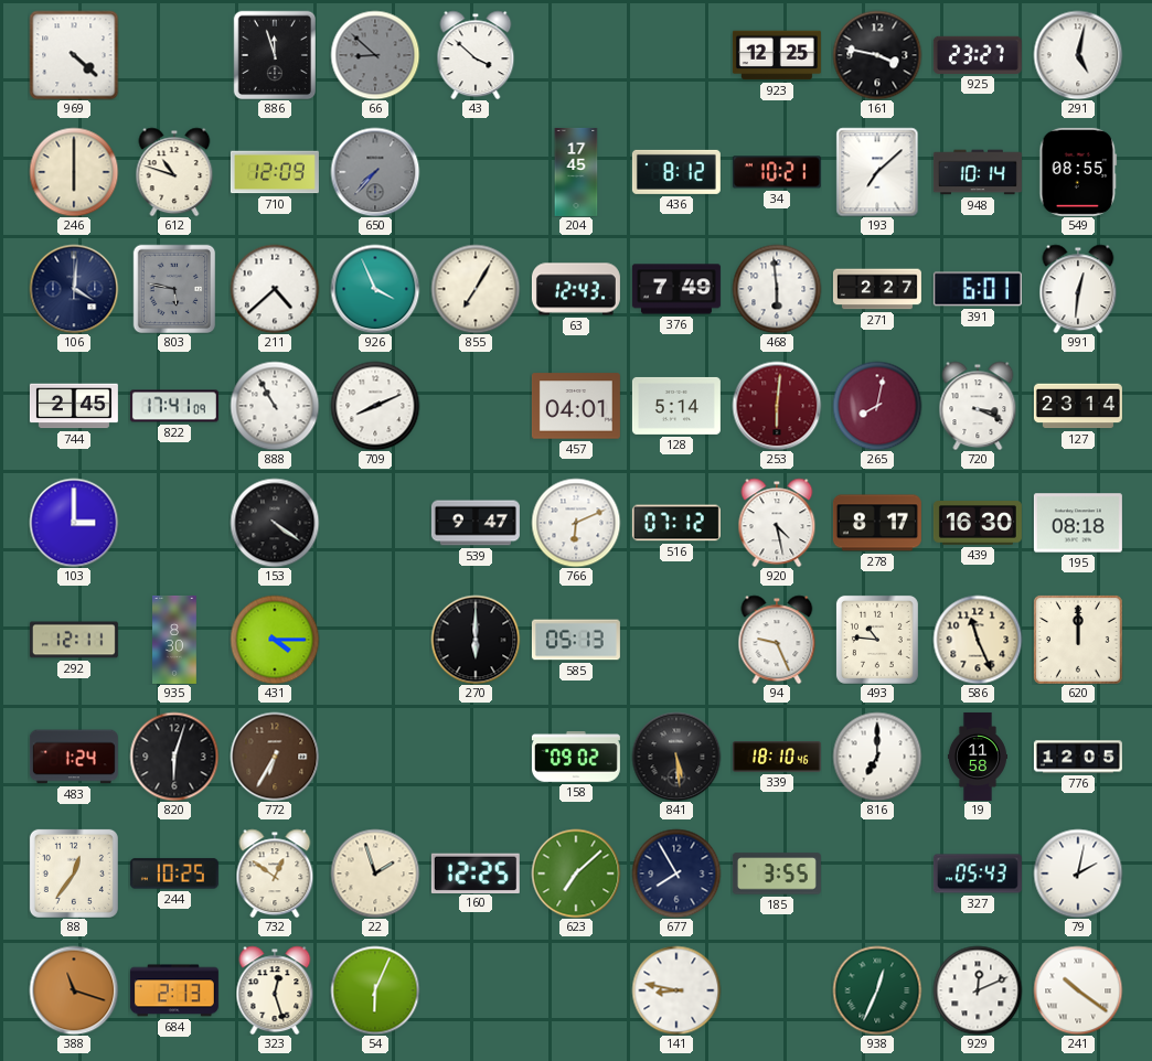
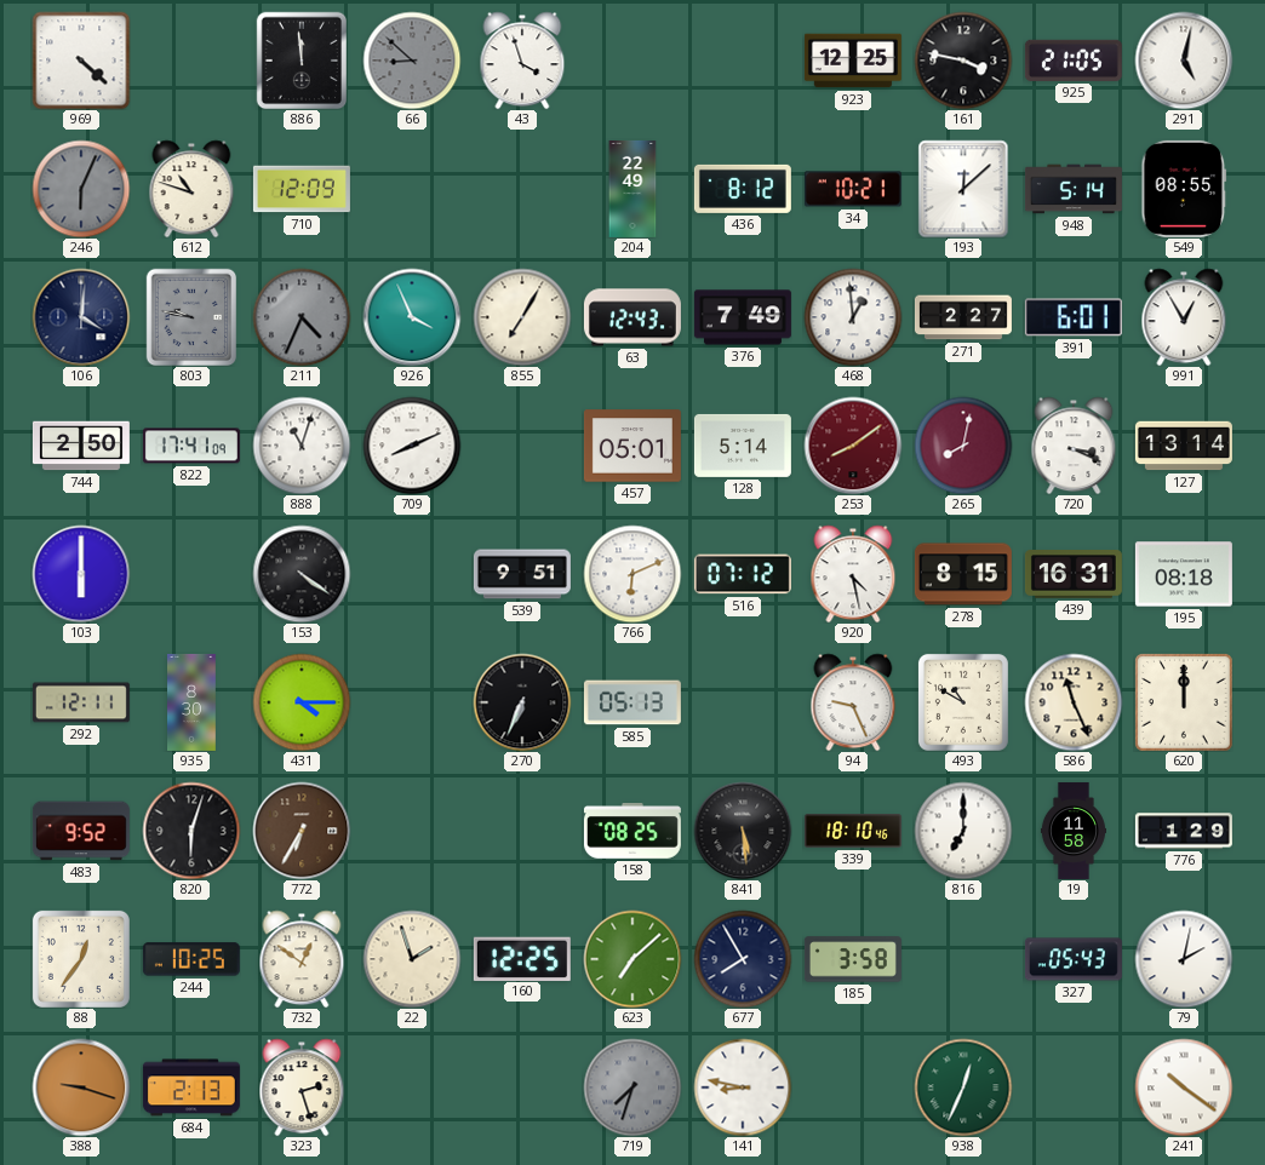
886: 11:57 -> 11:59 (302, 61)
43: 3:52 -> 3:57 (522, 61)
925: 23:27 -> 21:05 (1074, 61)
246: 6:00 -> 6:04 (81, 189)
246 dial: cream -> grey (81, 189)
650: 7:37 -> none (375, 172)
204: 17:45 -> 22:49 (632, 189)
193: 7:08 -> 12:08 (963, 189)
948: 10:14 -> 5:14 (1074, 189)
803: 5:47 -> 9:47 (191, 317)
211: 4:38 -> 4:34 (302, 317)
211 dial: white -> grey (302, 317)
468: 5:59 -> 12:59 (853, 317)
991: 12:31 -> 12:55 (1184, 317)
744: 2:45 -> 2:50 (81, 446)
888: 10:55 -> 11:03 (302, 446)
457: 04:01 -> 05:01 (632, 446)
253: 6:01 -> 8:09 (853, 446)
127: 23:14 -> 13:14 (1184, 446)
103: 3:00 -> 6:00 (81, 574)
539: 9:47 -> 9:51 (522, 574)
278: 8:17 -> 8:15 (963, 574)
439: 16:30 -> 16:31 (1074, 575)
270: 6:00 -> 6:34 (522, 702)
493: 10:46 -> 10:50 (963, 702)
483: 1:24 -> 9:52 (81, 831)
158: 09:02 -> 08:25 (632, 832)
776: 12:05 -> 1:29 (1184, 831)
185: 3:55 -> 3:58 (853, 959)
388: 11:18 -> 9:18 (81, 1087)
323: 12:27 -> 2:27 (302, 1087)
54: 6:04 -> none (375, 990)
719: none -> 7:33 (632, 1087)
929: 12:11 -> none (978, 990)
